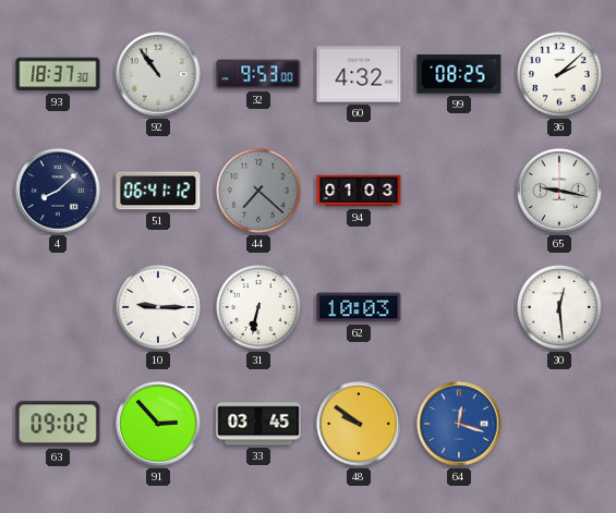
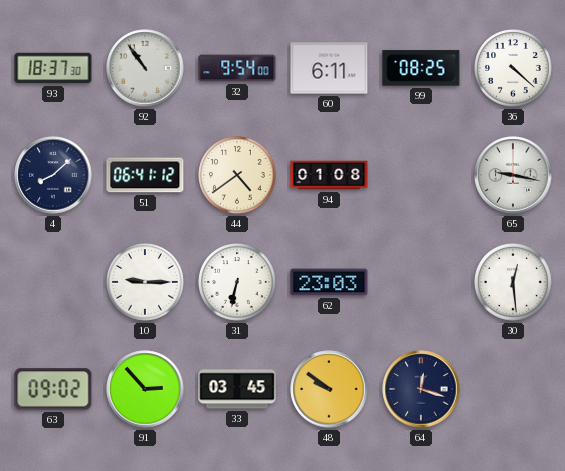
32: 9:53 -> 9:54 (237, 68)
60: 4:32 -> 6:11 (329, 68)
36: 2:08 -> 4:22 (514, 69)
44: 7:22 -> 4:39 (238, 176)
44 dial: grey -> cream (238, 176)
94: 01:03 -> 01:08 (329, 175)
62: 10:03 -> 23:03 (329, 282)
64 dial: blue -> navy (421, 389)
